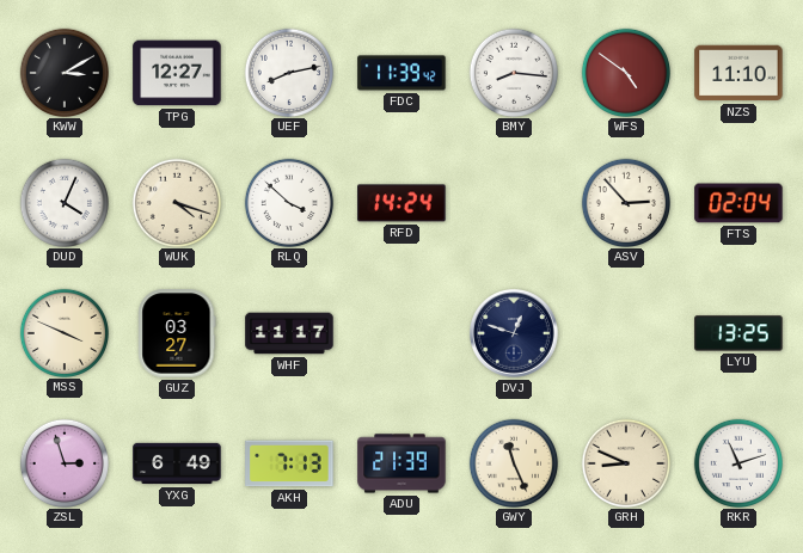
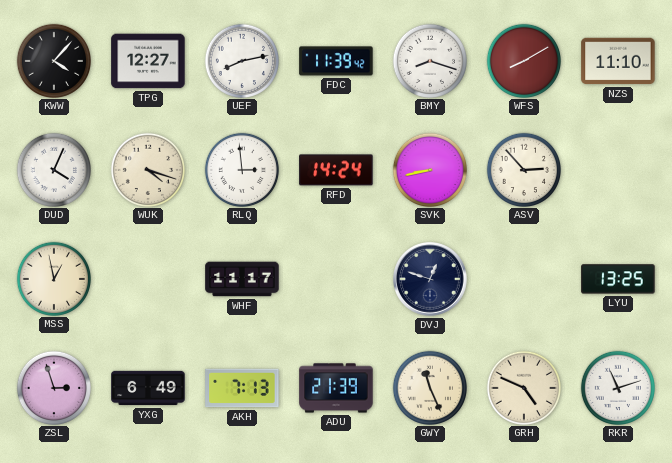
KWW: 3:10 -> 4:07 (53, 60)
BMY: 8:16 -> 8:18 (429, 60)
WFS: 4:51 -> 8:10 (523, 60)
RLQ: 3:52 -> 2:59 (241, 169)
SVK: none -> 8:43 (429, 169)
FTS: 02:04 -> none (738, 203)
MSS: 3:49 -> 12:58 (53, 278)
GUZ: 03:27 -> none (177, 333)
GRH: 8:49 -> 4:49 (523, 387)
